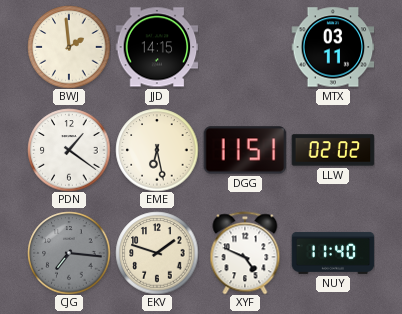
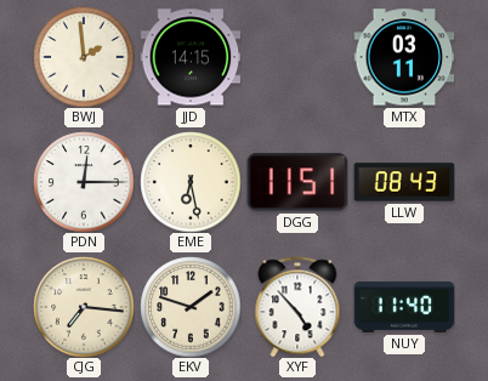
PDN: 1:21 -> 12:15 (84, 182)
LLW: 02:02 -> 08:43 (404, 182)
CJG dial: grey -> cream (84, 307)
XYF: 4:49 -> 4:53 (297, 307)
